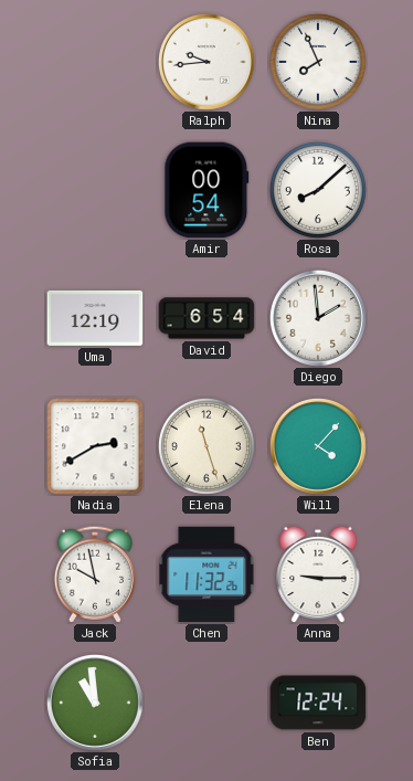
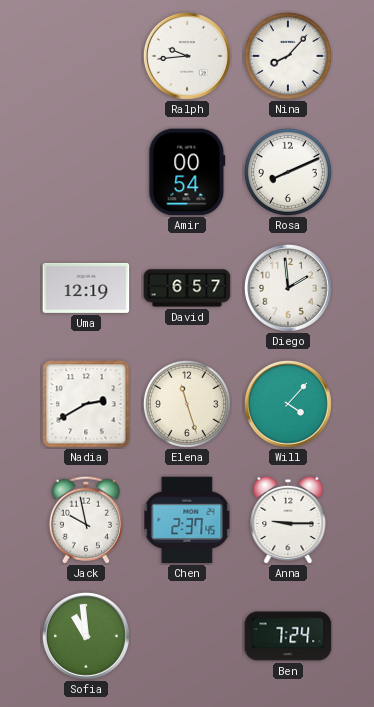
Nina: 7:56 -> 8:07 (288, 56)
Rosa: 8:08 -> 8:11 (288, 172)
David: 6:54 -> 6:57 (187, 288)
Chen: 11:32 -> 2:37 (187, 520)
Ben: 12:24 -> 7:24 (288, 636)
